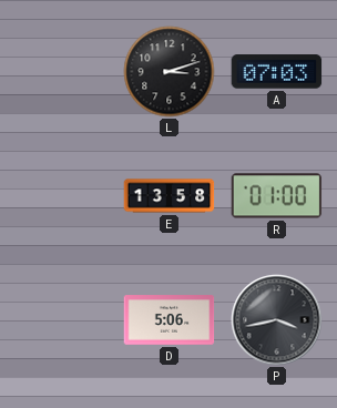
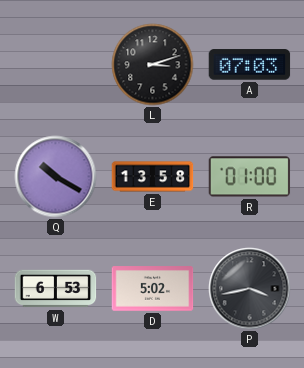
Q: none -> 10:20 (56, 177)
W: none -> 6:53 (56, 289)
D: 5:06 -> 5:02 (153, 289)
